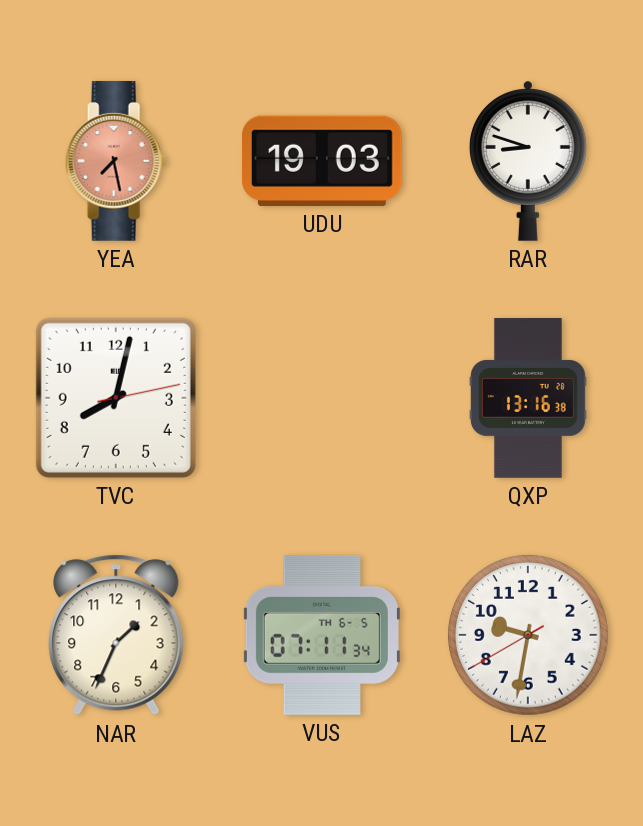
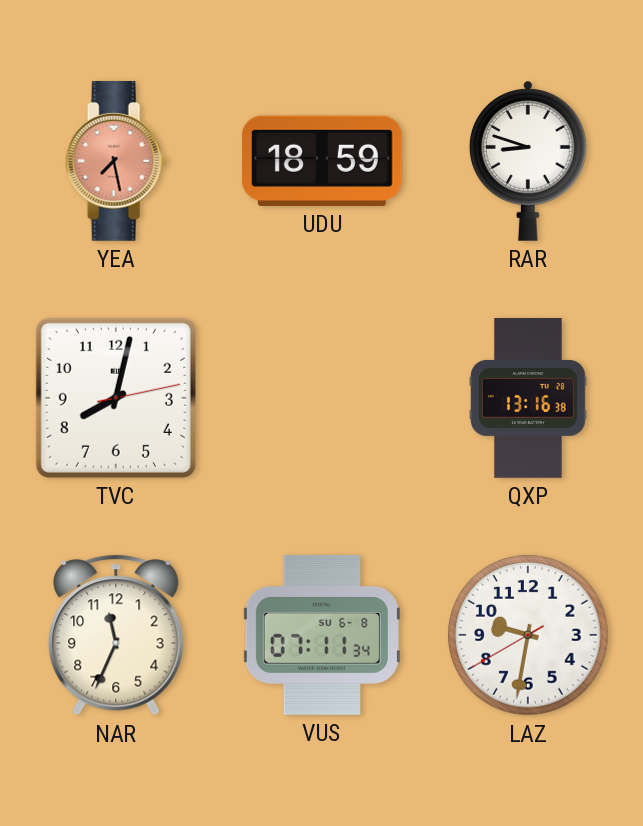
UDU: 19:03 -> 18:59 (322, 161)
NAR: 1:34 -> 11:34 (116, 635)
VUS date: TH 6-5 -> SU 6-8 (322, 635)
